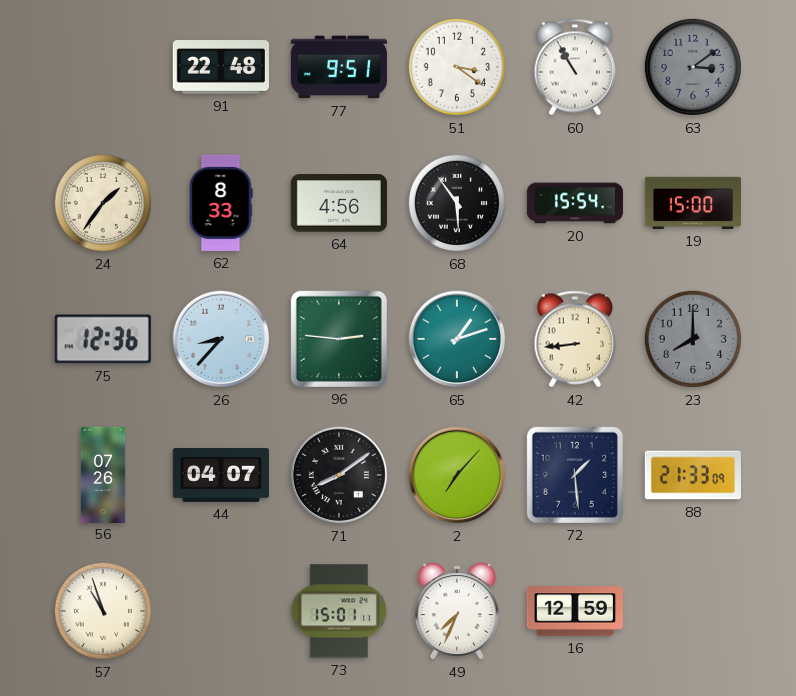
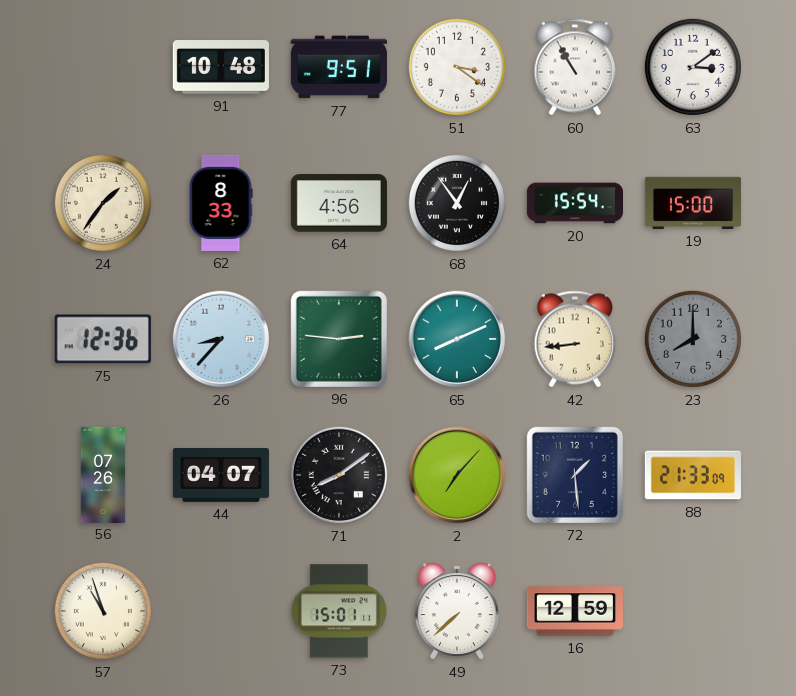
91: 22:48 -> 10:48 (221, 67)
63 dial: grey -> white (693, 67)
68: 5:54 -> 12:54 (457, 203)
65: 1:12 -> 8:11 (457, 339)
49: 7:34 -> 7:38 (457, 611)
